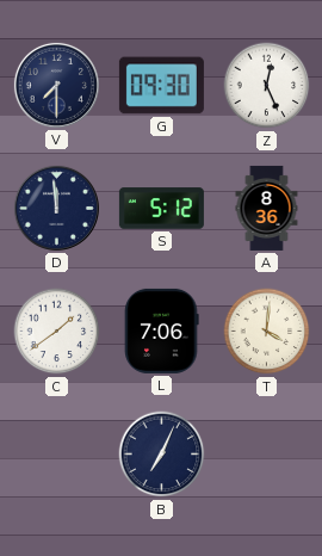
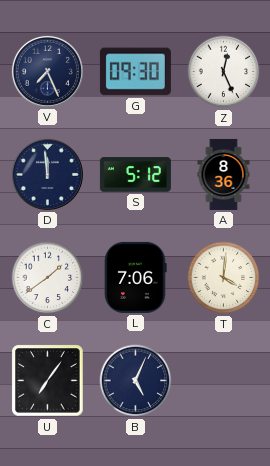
V: 7:30 -> 7:26 (47, 71)
U: none -> 7:06 (48, 381)
B: 7:04 -> 5:04 (136, 381)
